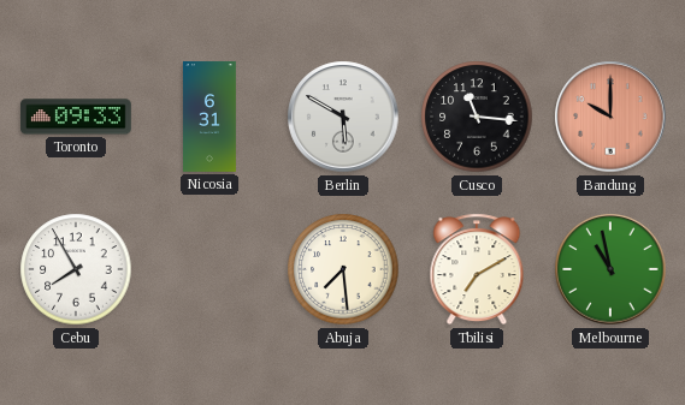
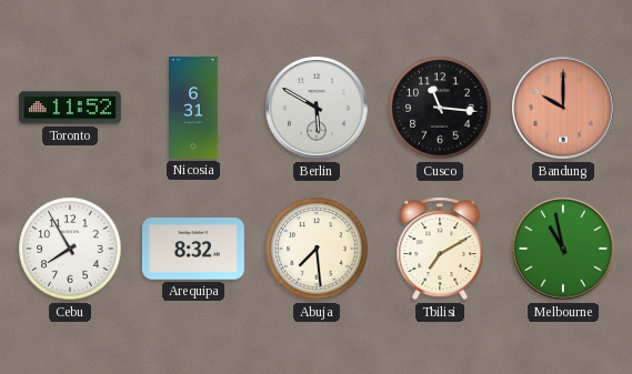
Toronto: 09:33 -> 11:52 (71, 108)
Arequipa: none -> 8:32 (194, 249)
